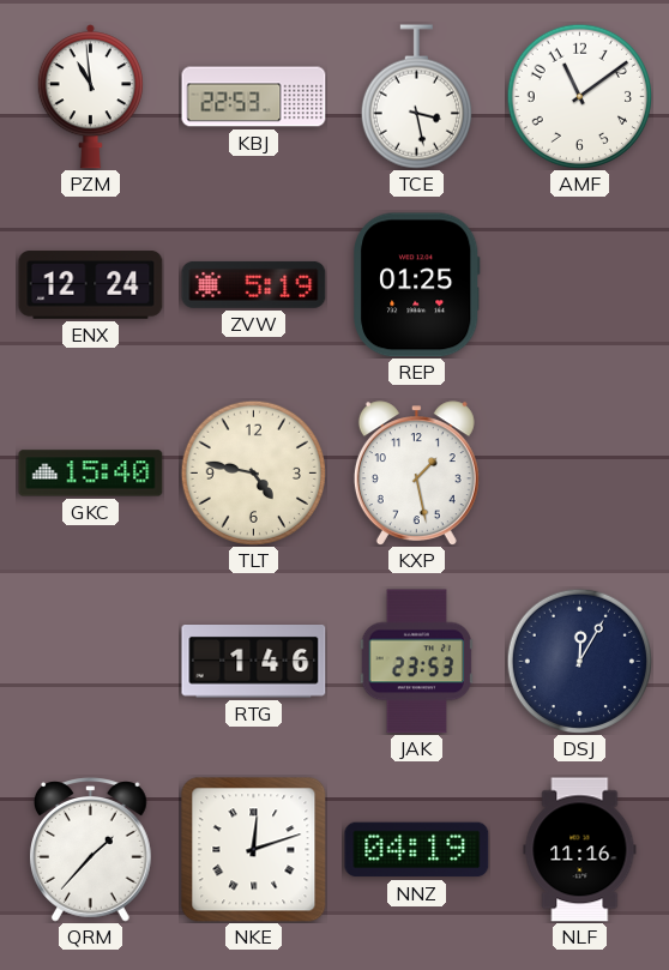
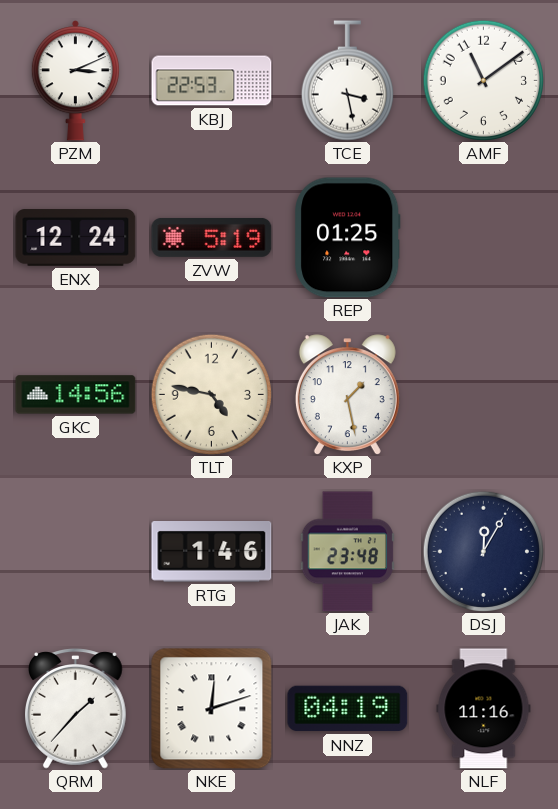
PZM: 10:59 -> 3:11 (75, 81)
GKC: 15:40 -> 14:56 (76, 395)
JAK: 23:53 -> 23:48 (347, 552)
